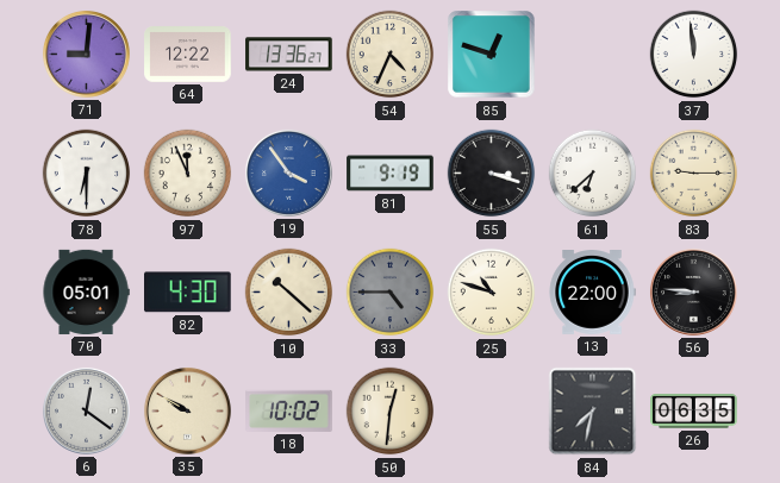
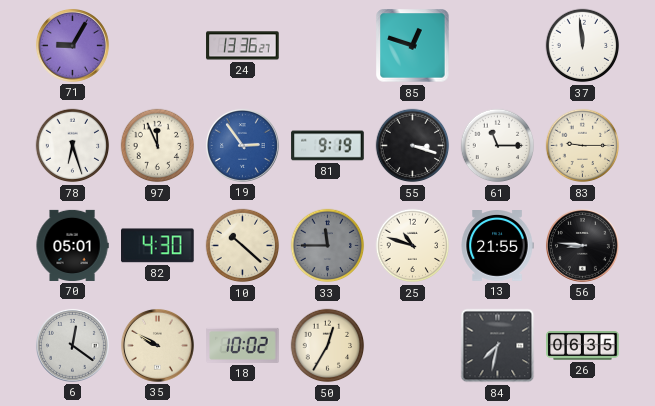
71: 9:01 -> 9:05 (72, 45)
64: 12:22 -> none (188, 55)
54: 4:34 -> none (391, 55)
78: 6:30 -> 6:27 (73, 146)
19: 3:54 -> 2:54 (242, 145)
61: 6:38 -> 11:15 (498, 146)
33: 4:45 -> 11:45 (328, 246)
13: 22:00 -> 21:55 (497, 246)
50: 12:31 -> 12:35 (328, 346)
